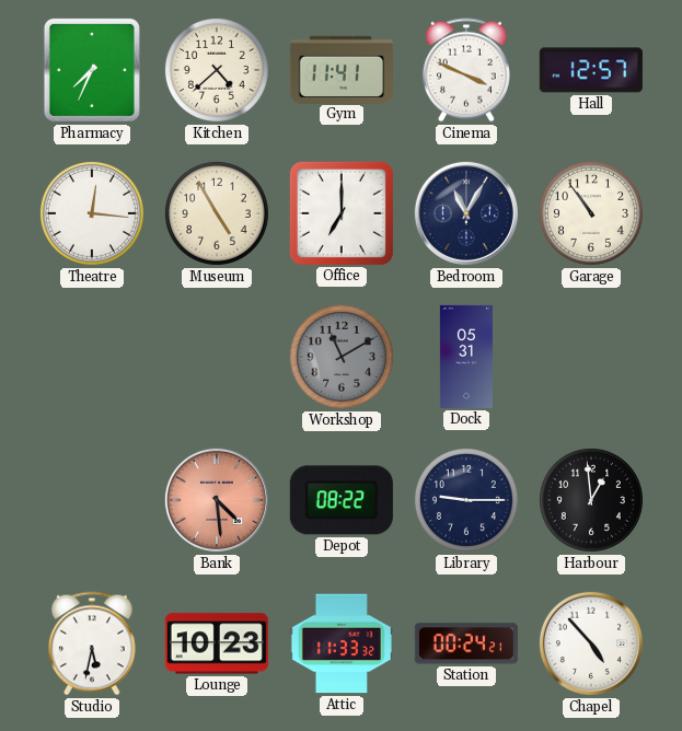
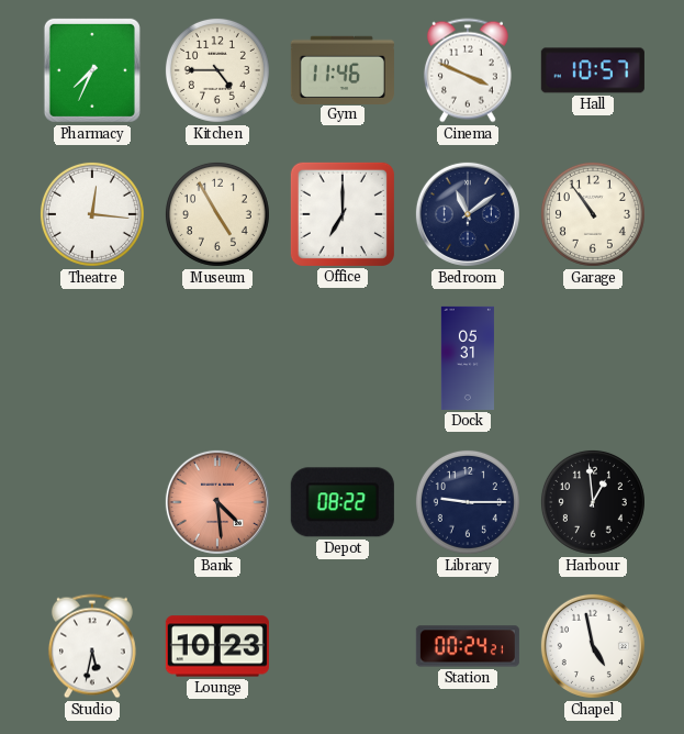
Kitchen: 4:38 -> 4:45 (217, 70)
Gym: 11:41 -> 11:46 (343, 69)
Hall: 12:57 -> 10:57 (593, 70)
Bedroom: 11:05 -> 11:09 (468, 214)
Workshop: 11:10 -> none (342, 357)
Attic: 11:33 -> none (342, 643)
Chapel: 4:53 -> 4:58 (593, 646)
